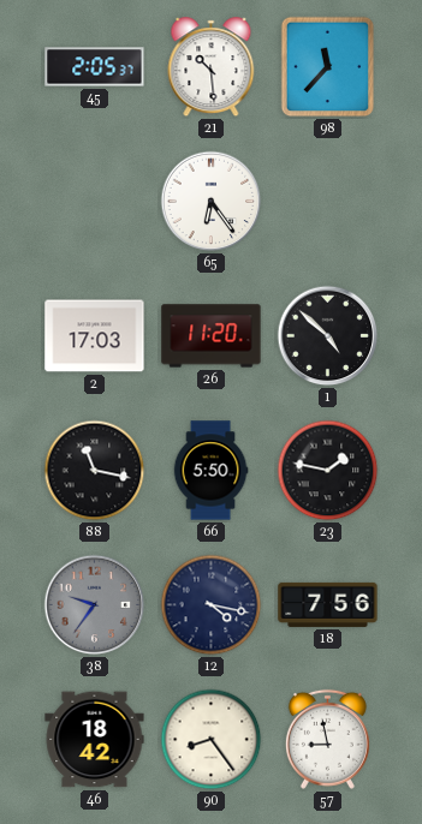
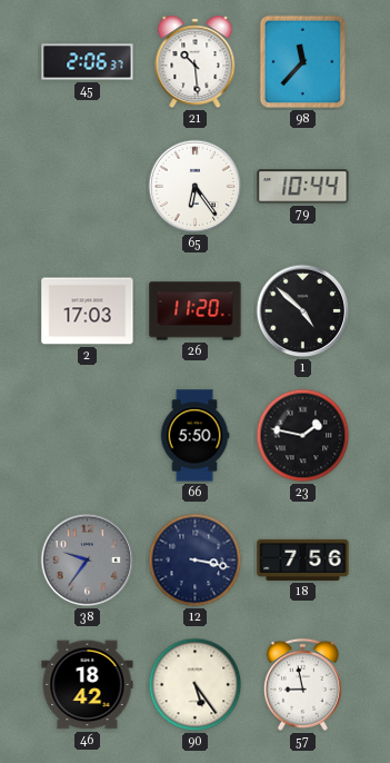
45: 2:05 -> 2:06 (88, 62)
79: none -> 10:44 (303, 187)
88: 11:17 -> none (95, 471)
12: 4:17 -> 3:17 (196, 561)
90: 8:24 -> 5:24 (196, 685)
